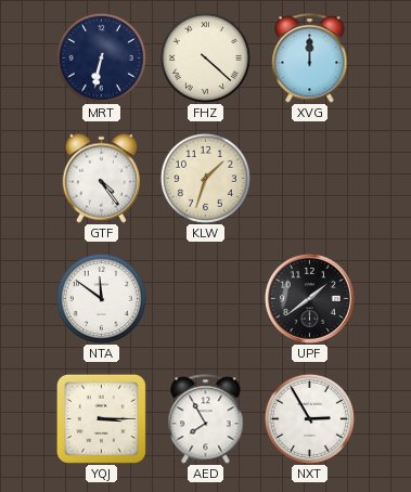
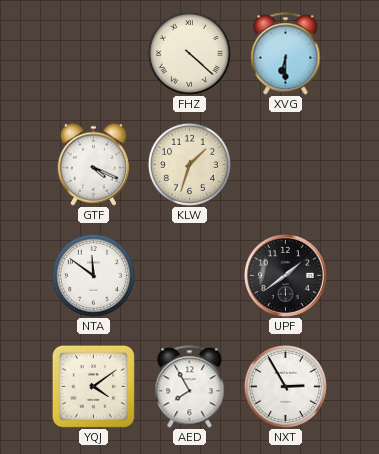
MRT: 6:32 -> none (101, 57)
XVG: 12:00 -> 6:30 (286, 54)
GTF: 4:24 -> 4:19 (93, 164)
YQJ: 3:15 -> 4:09 (93, 386)
